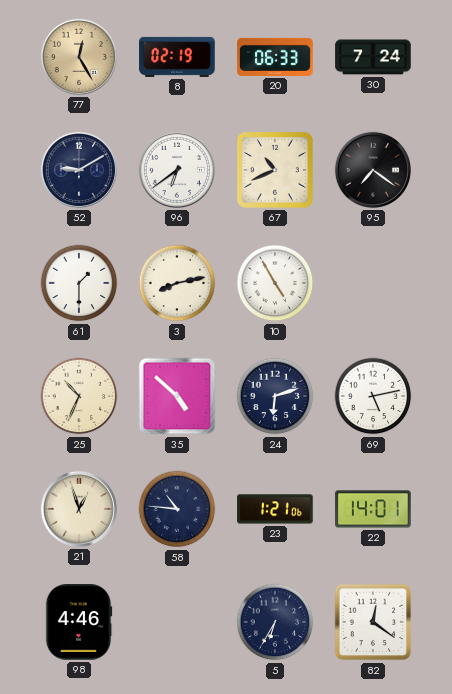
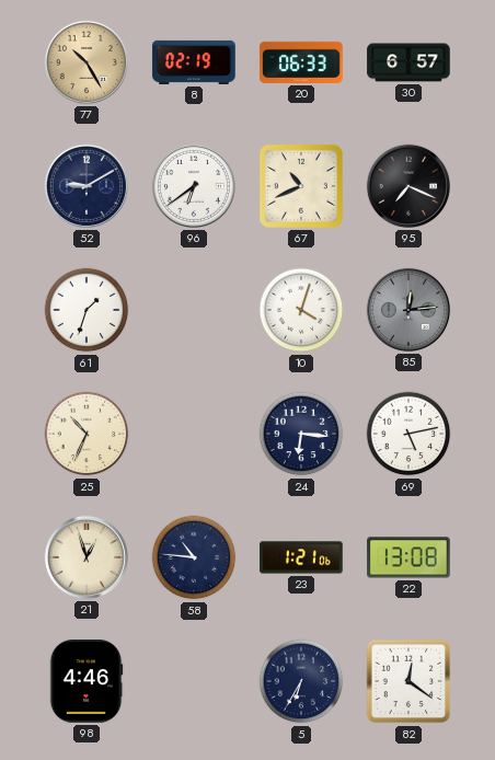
77: 12:25 -> 10:25 (87, 62)
30: 7:24 -> 6:57 (408, 62)
95: 7:21 -> 7:19 (408, 186)
61: 1:30 -> 1:33 (87, 310)
3: 8:13 -> none (177, 283)
10: 4:55 -> 4:03 (301, 310)
85: none -> 12:14 (408, 310)
35: 4:52 -> none (177, 396)
24: 6:12 -> 6:16 (301, 434)
22: 14:01 -> 13:08 (408, 557)
